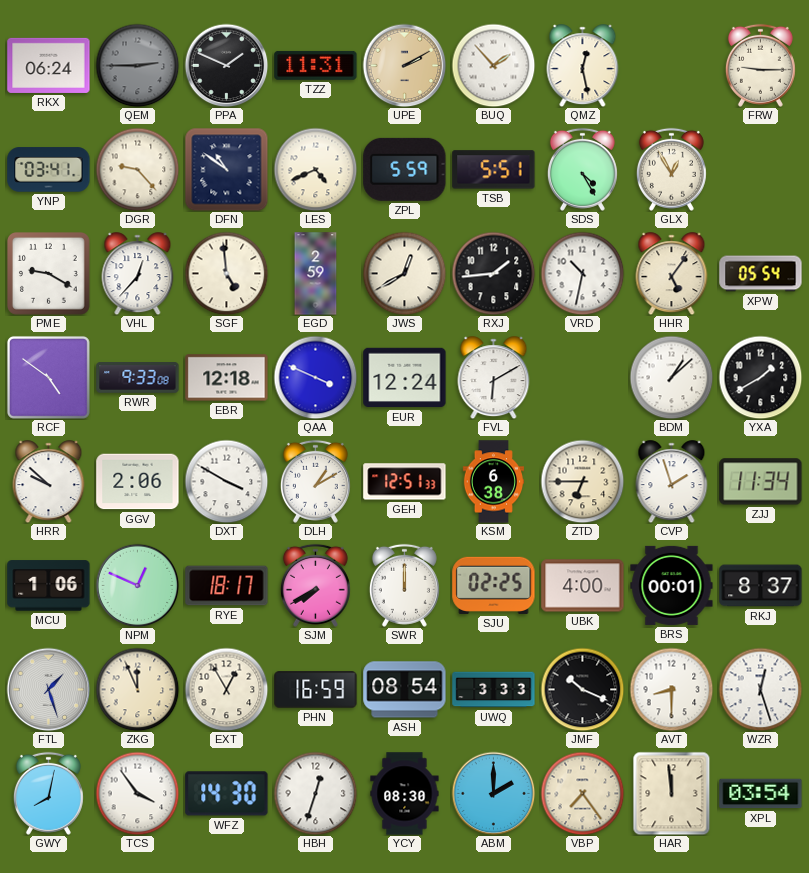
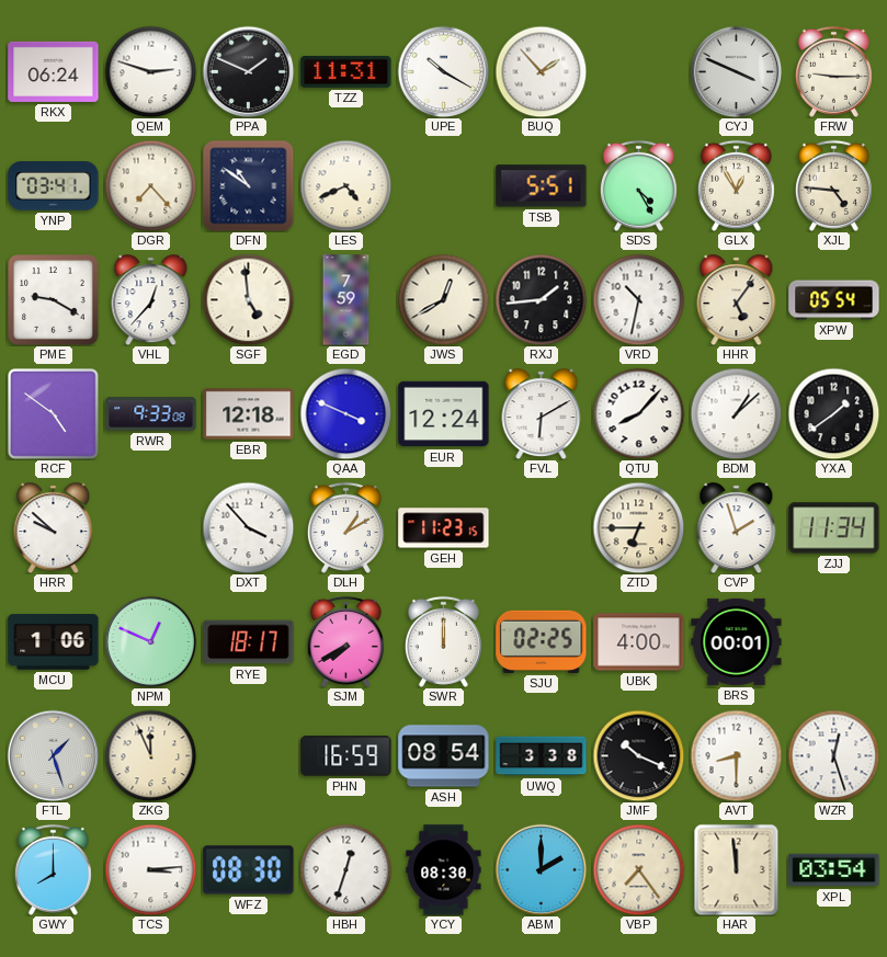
QEM: 2:45 -> 2:48 (150, 71)
QEM dial: grey -> white (150, 71)
UPE: 2:10 -> 10:20 (443, 71)
UPE dial: champagne -> white (443, 71)
QMZ: 12:28 -> none (583, 66)
CYJ: none -> 3:49 (736, 71)
DGR: 9:23 -> 7:23 (150, 185)
ZPL: 5:59 -> none (405, 169)
XJL: none -> 4:46 (833, 185)
EGD: 2:59 -> 7:59 (346, 300)
QTU: none -> 8:07 (638, 413)
YXA: 1:40 -> 1:39 (833, 413)
GGV: 2:06 -> none (138, 482)
DXT: 3:50 -> 3:53 (248, 527)
GEH: 12:51 -> 11:23 (444, 528)
KSM: 6:38 -> none (493, 482)
RKJ: 8:37 -> none (761, 586)
EXT: 12:55 -> none (226, 689)
UWQ: 3:33 -> 3:38 (542, 756)
GWY: 8:02 -> 8:00 (53, 869)
TCS: 3:54 -> 3:14 (150, 869)
WFZ: 14:30 -> 08:30 (249, 870)
